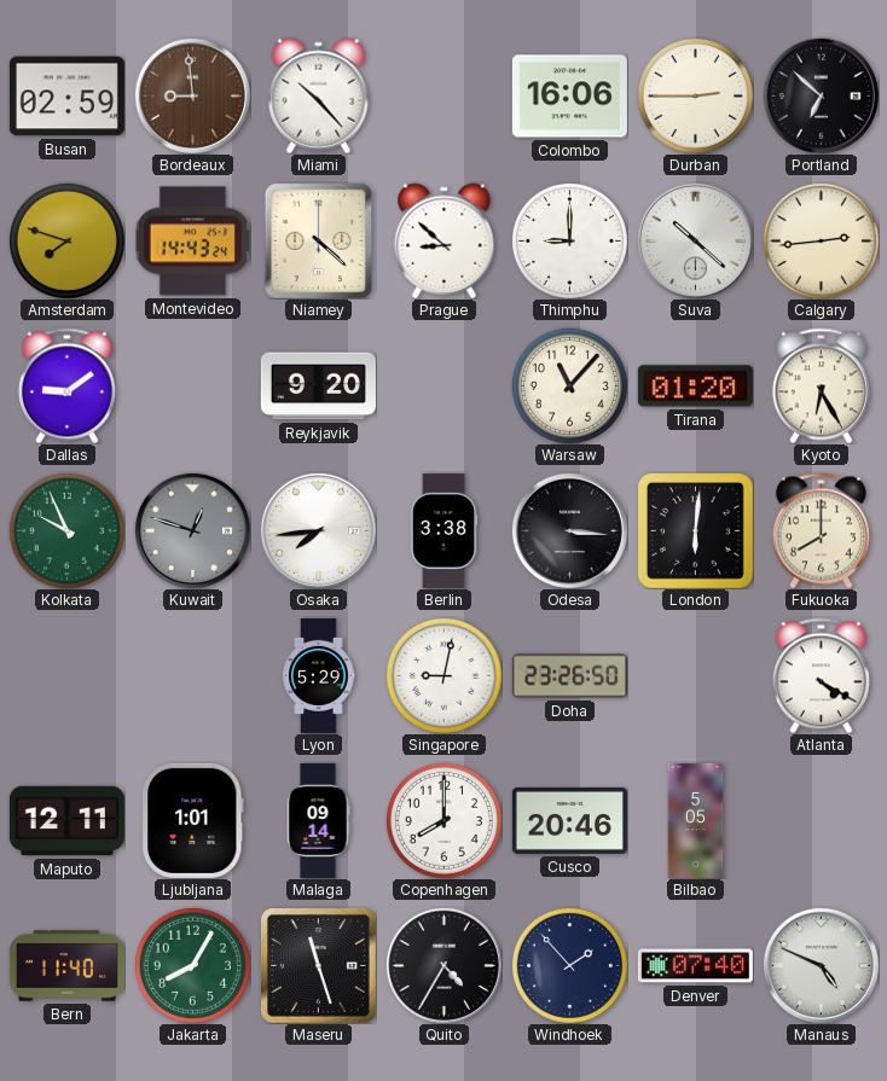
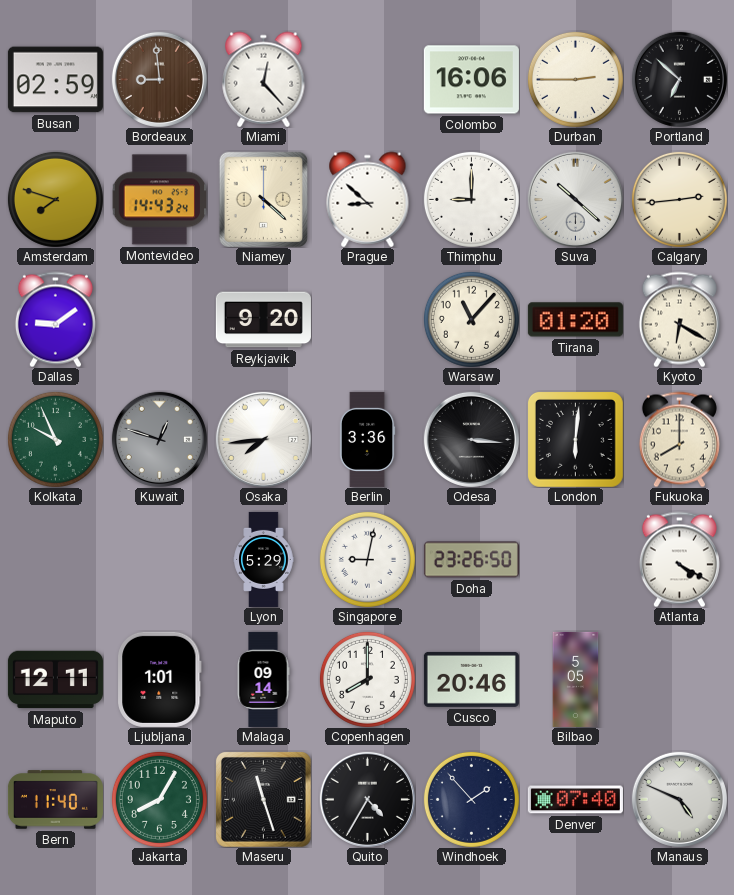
Miami: 10:23 -> 12:23 (264, 79)
Kyoto: 6:25 -> 6:20 (679, 319)
Berlin: 3:38 -> 3:36 (367, 439)
